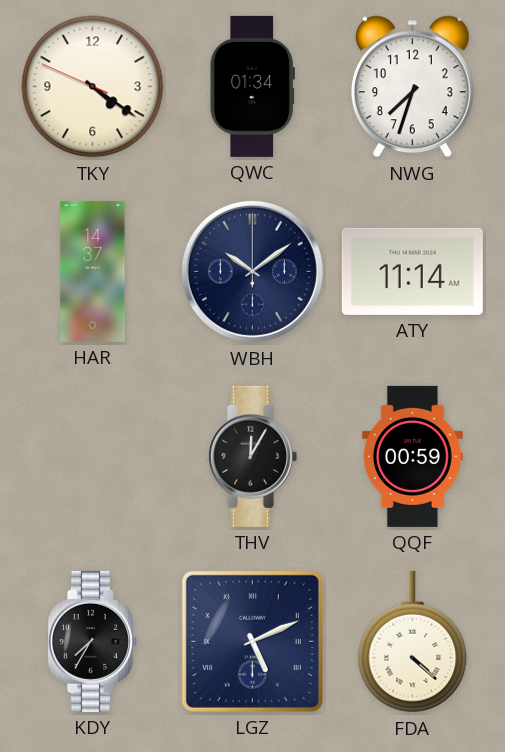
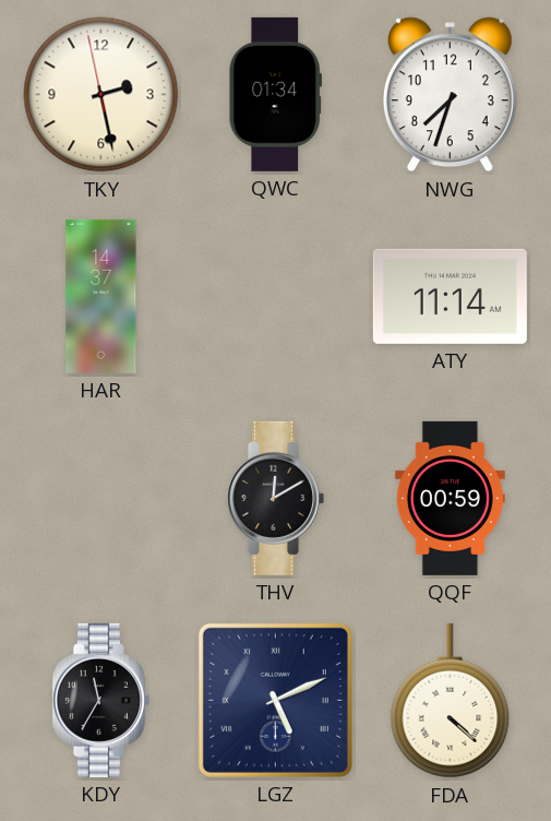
TKY: 4:20 -> 2:27 (101, 95)
WBH: 10:09 -> none (252, 271)
THV: 12:05 -> 12:10 (275, 498)
KDY: 7:35 -> 11:35 (100, 700)
